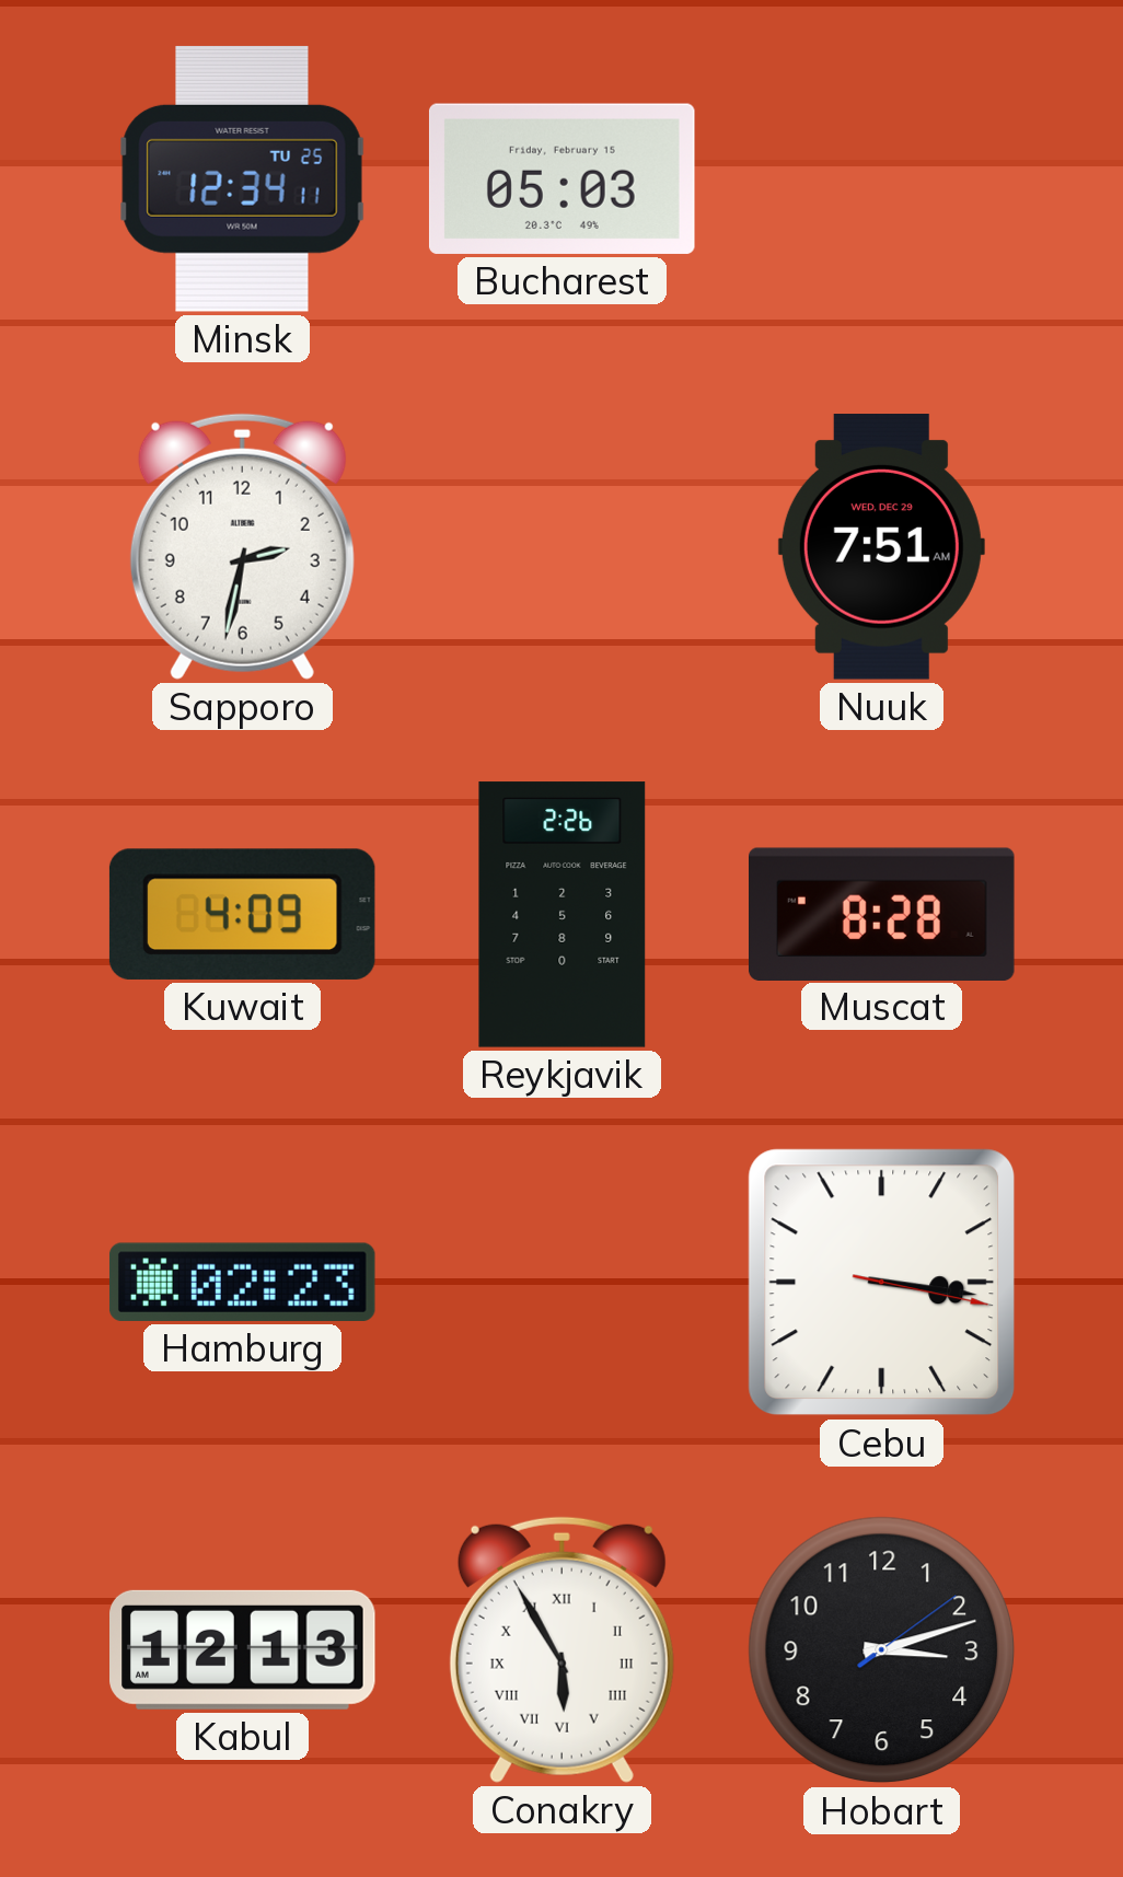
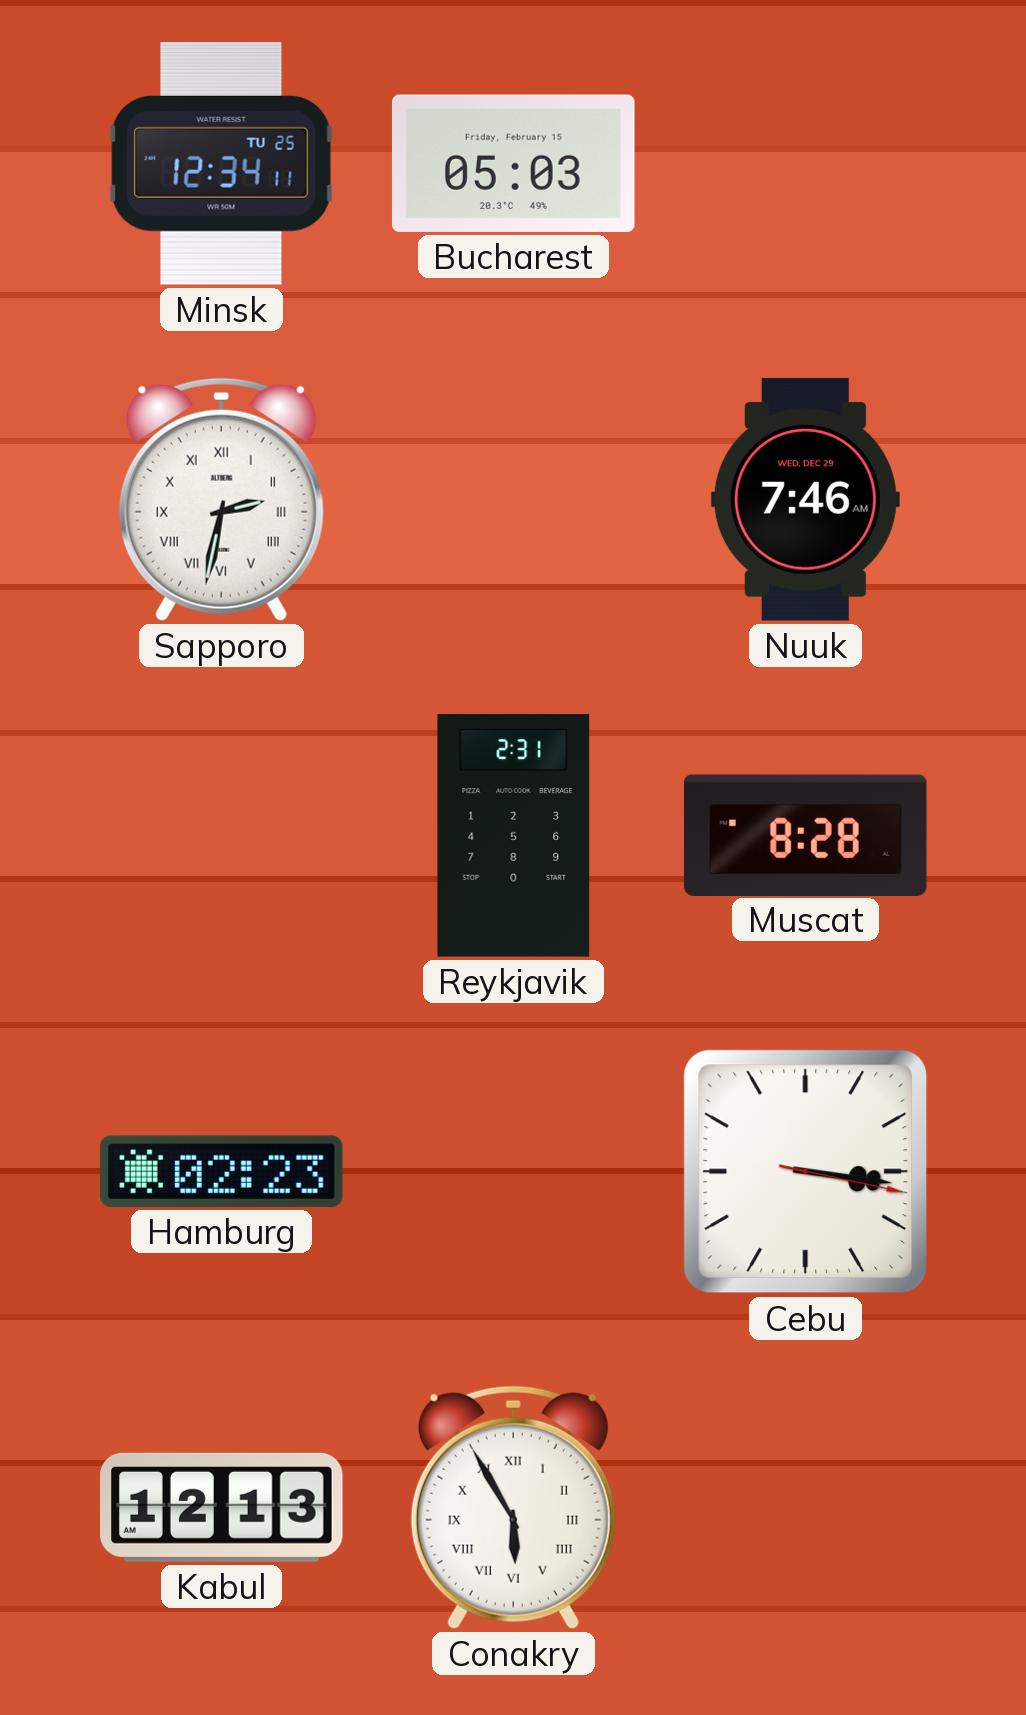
Sapporo numerals: Arabic -> Roman (221, 499)
Nuuk: 7:51 -> 7:46 (805, 500)
Kuwait: 4:09 -> none (242, 914)
Reykjavik: 2:26 -> 2:31 (514, 836)
Hobart: 3:12 -> none (882, 1650)
